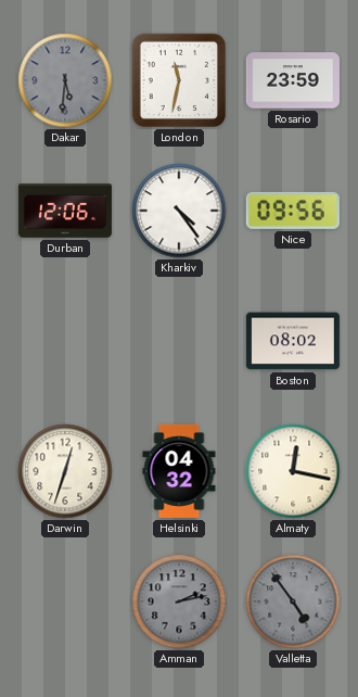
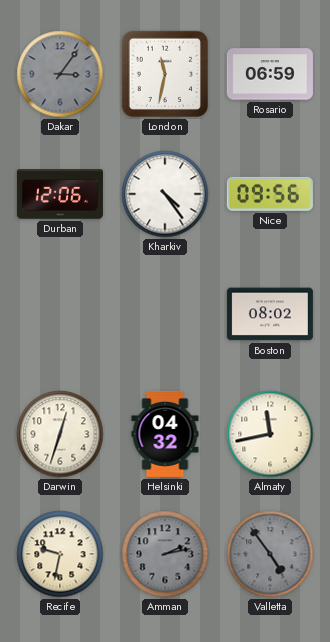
Dakar: 5:31 -> 3:06 (60, 74)
Rosario: 23:59 -> 06:59 (270, 74)
Almaty: 12:17 -> 11:43 (270, 434)
Recife: none -> 9:32 (60, 554)
